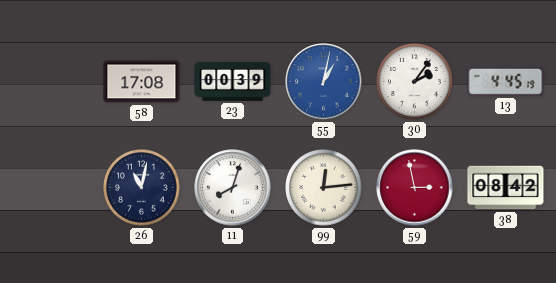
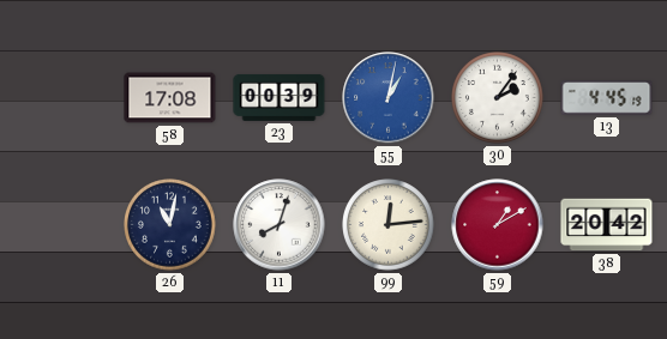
59: 2:58 -> 1:10 (498, 225)
38: 08:42 -> 20:42 (607, 225)
